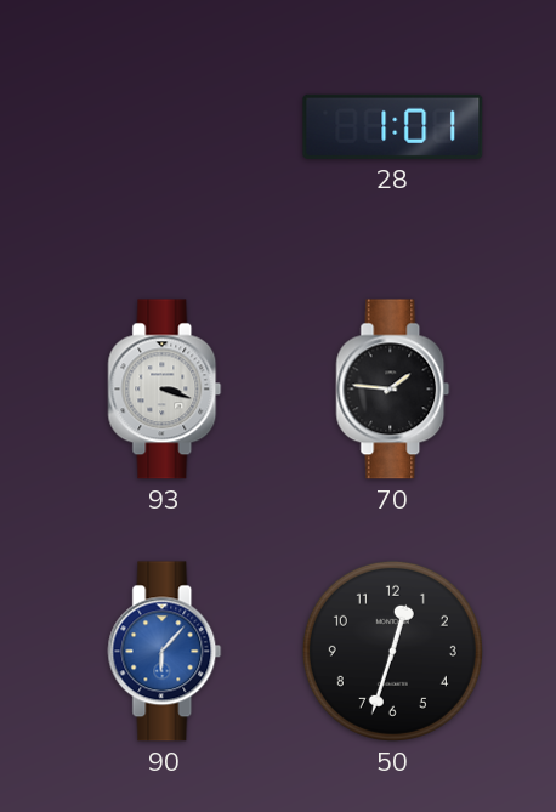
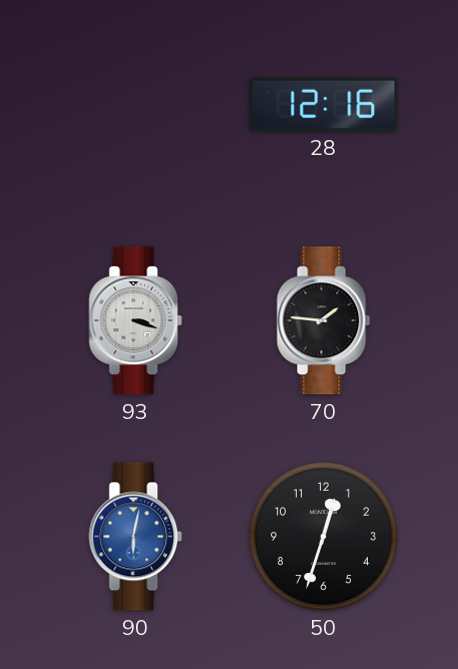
28: 1:01 -> 12:16 (324, 104)
90: 6:07 -> 6:02 (136, 537)
